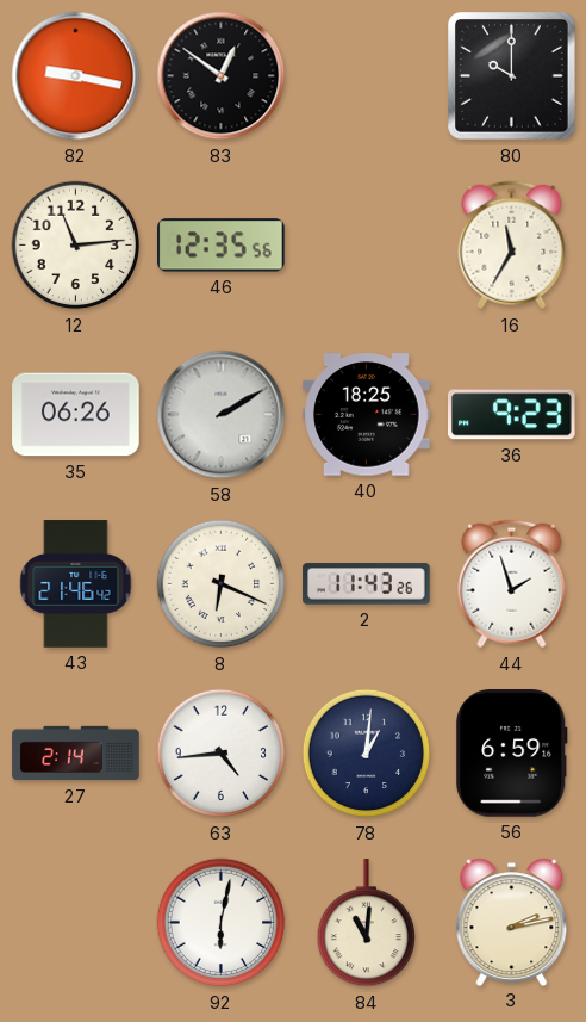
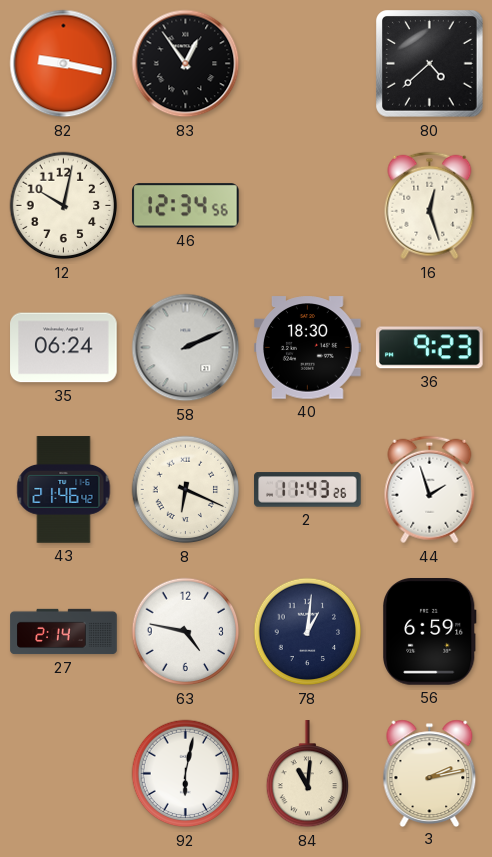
83: 12:51 -> 12:54 (186, 64)
80: 10:00 -> 4:38 (430, 64)
12: 11:14 -> 10:02 (64, 206)
46: 12:35 -> 12:34 (186, 206)
16: 11:35 -> 12:27 (430, 206)
35: 06:26 -> 06:24 (64, 348)
58: 2:10 -> 2:11 (186, 348)
40: 18:25 -> 18:30 (308, 348)
63: 4:44 -> 4:47 (186, 632)
